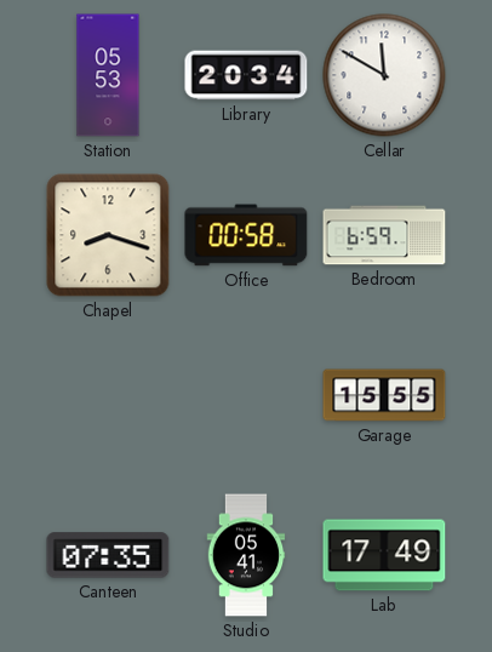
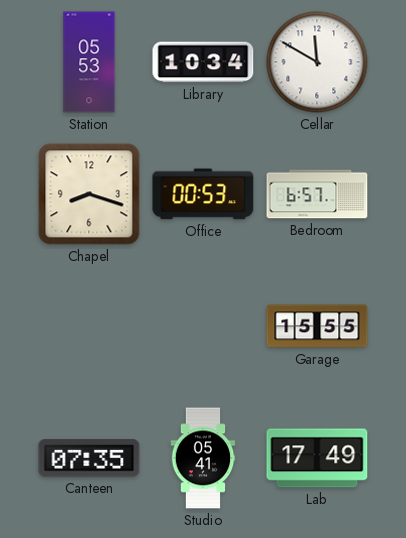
Library: 20:34 -> 10:34 (203, 62)
Office: 00:58 -> 00:53 (203, 194)
Bedroom: 6:59 -> 6:57 (317, 194)
